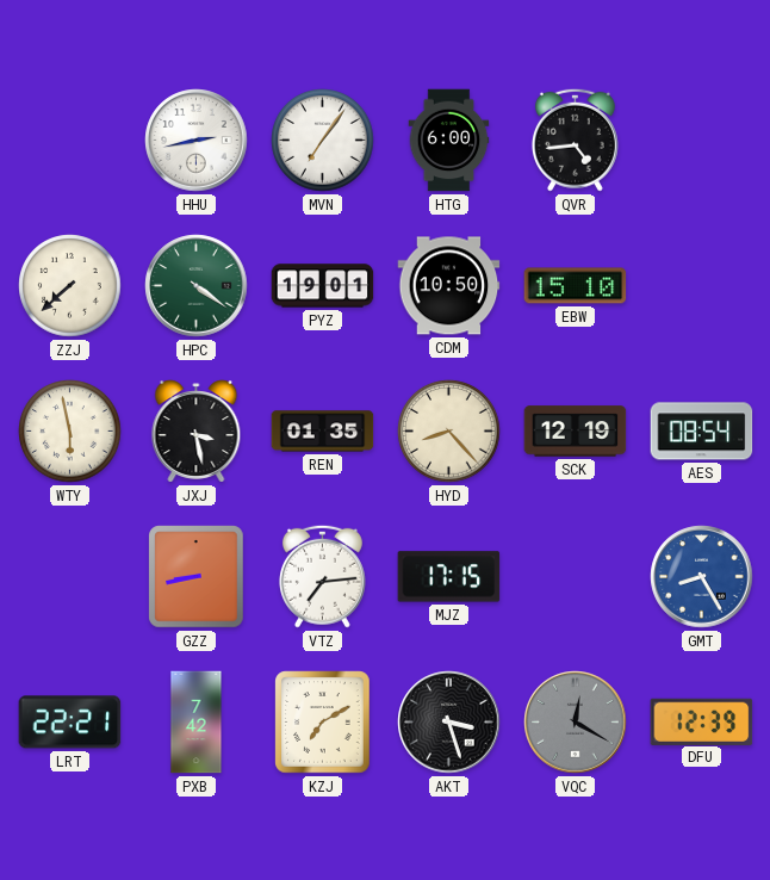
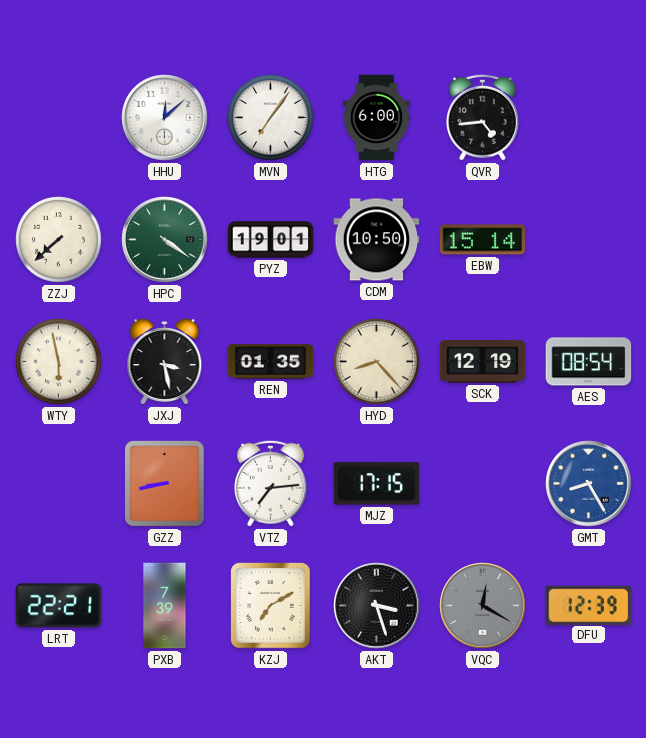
HHU: 2:43 -> 12:08 (165, 118)
EBW: 15:10 -> 15:14 (483, 240)
PXB: 7:42 -> 7:39 (165, 606)
